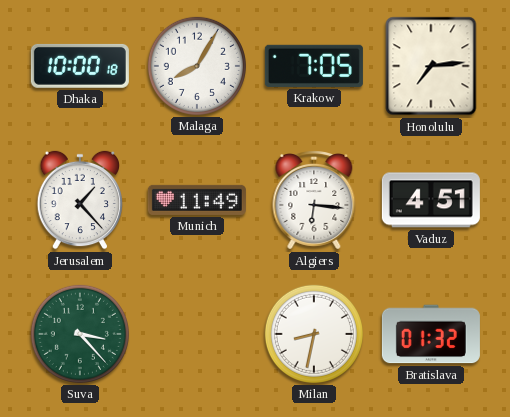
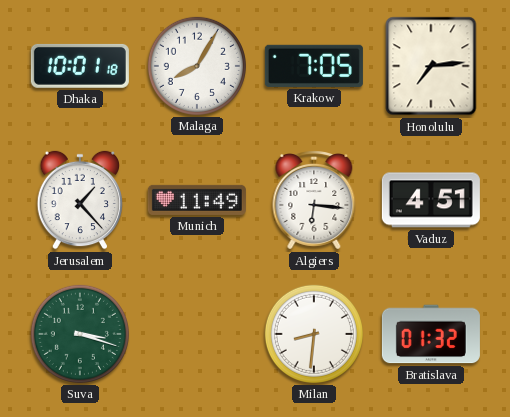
Dhaka: 10:00 -> 10:01 (80, 66)
Suva: 3:23 -> 3:18 (80, 334)
Milan: 8:32 -> 8:31 (314, 334)
